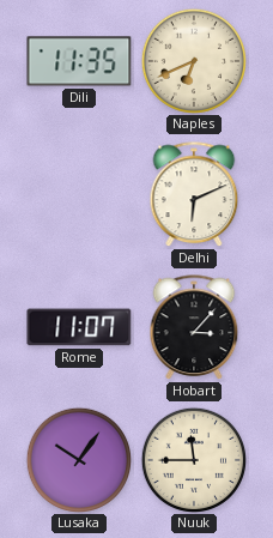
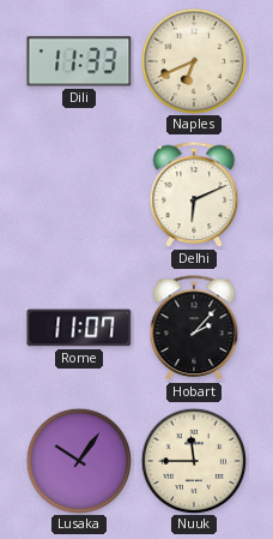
Dili: 11:35 -> 11:33 (79, 61)
Hobart: 3:07 -> 2:07 (194, 329)
